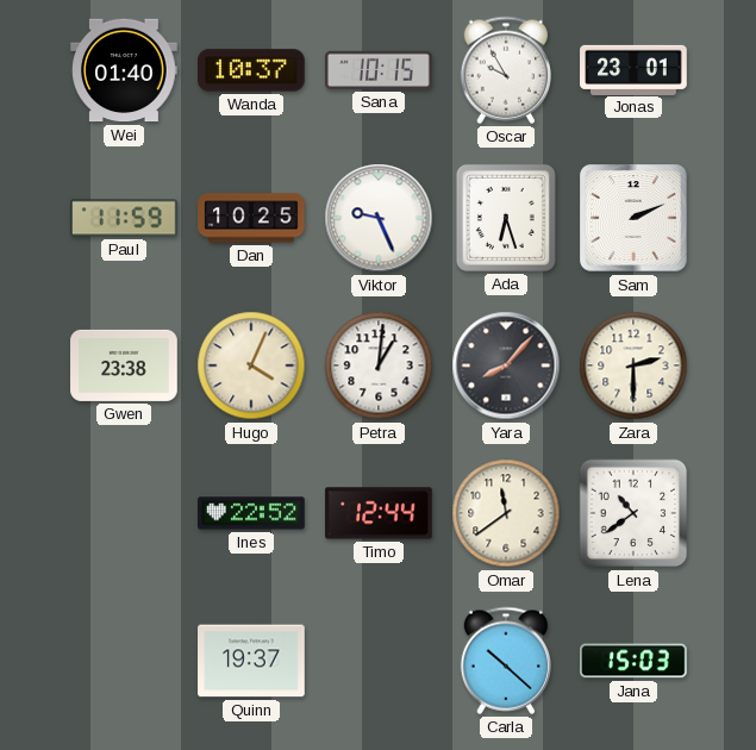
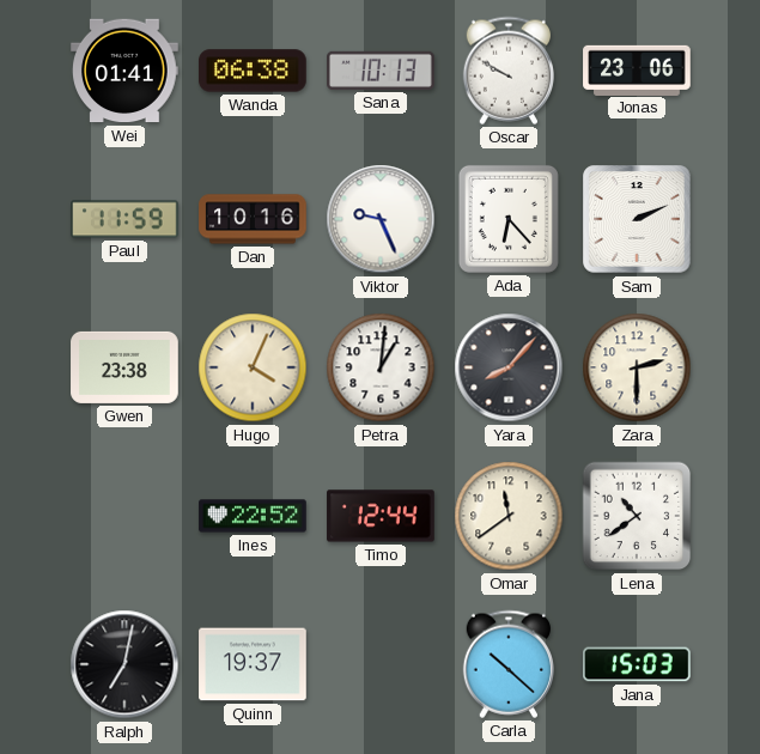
Wei: 01:40 -> 01:41 (124, 71)
Wanda: 10:37 -> 06:38 (254, 71)
Sana: 10:15 -> 10:13 (381, 71)
Oscar: 9:55 -> 9:50 (507, 71)
Jonas: 23:01 -> 23:06 (637, 69)
Dan: 10:25 -> 10:16 (253, 219)
Ada: 6:27 -> 6:23 (509, 219)
Ralph: none -> 7:02 (124, 664)
